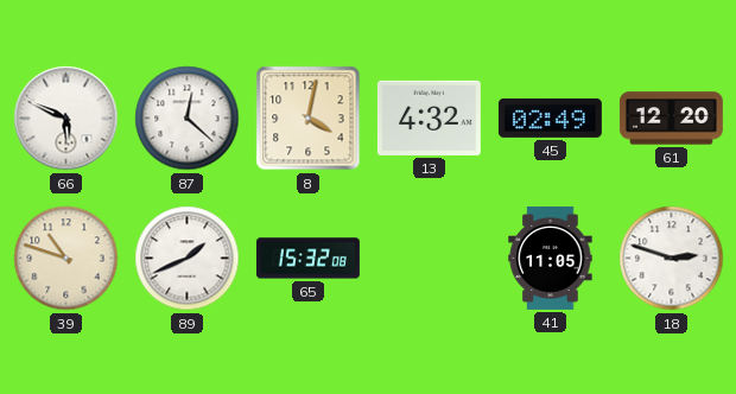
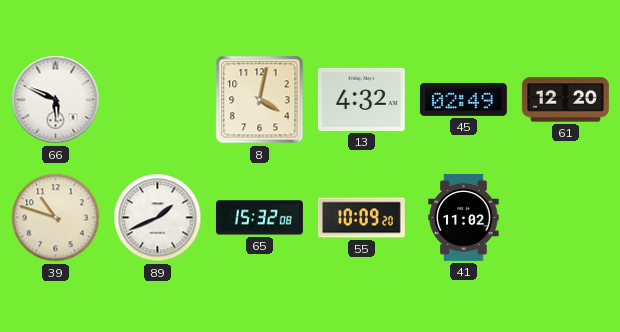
87: 12:22 -> none (188, 119)
55: none -> 10:09 (361, 218)
41: 11:05 -> 11:02 (464, 217)
18: 2:48 -> none (672, 259)
